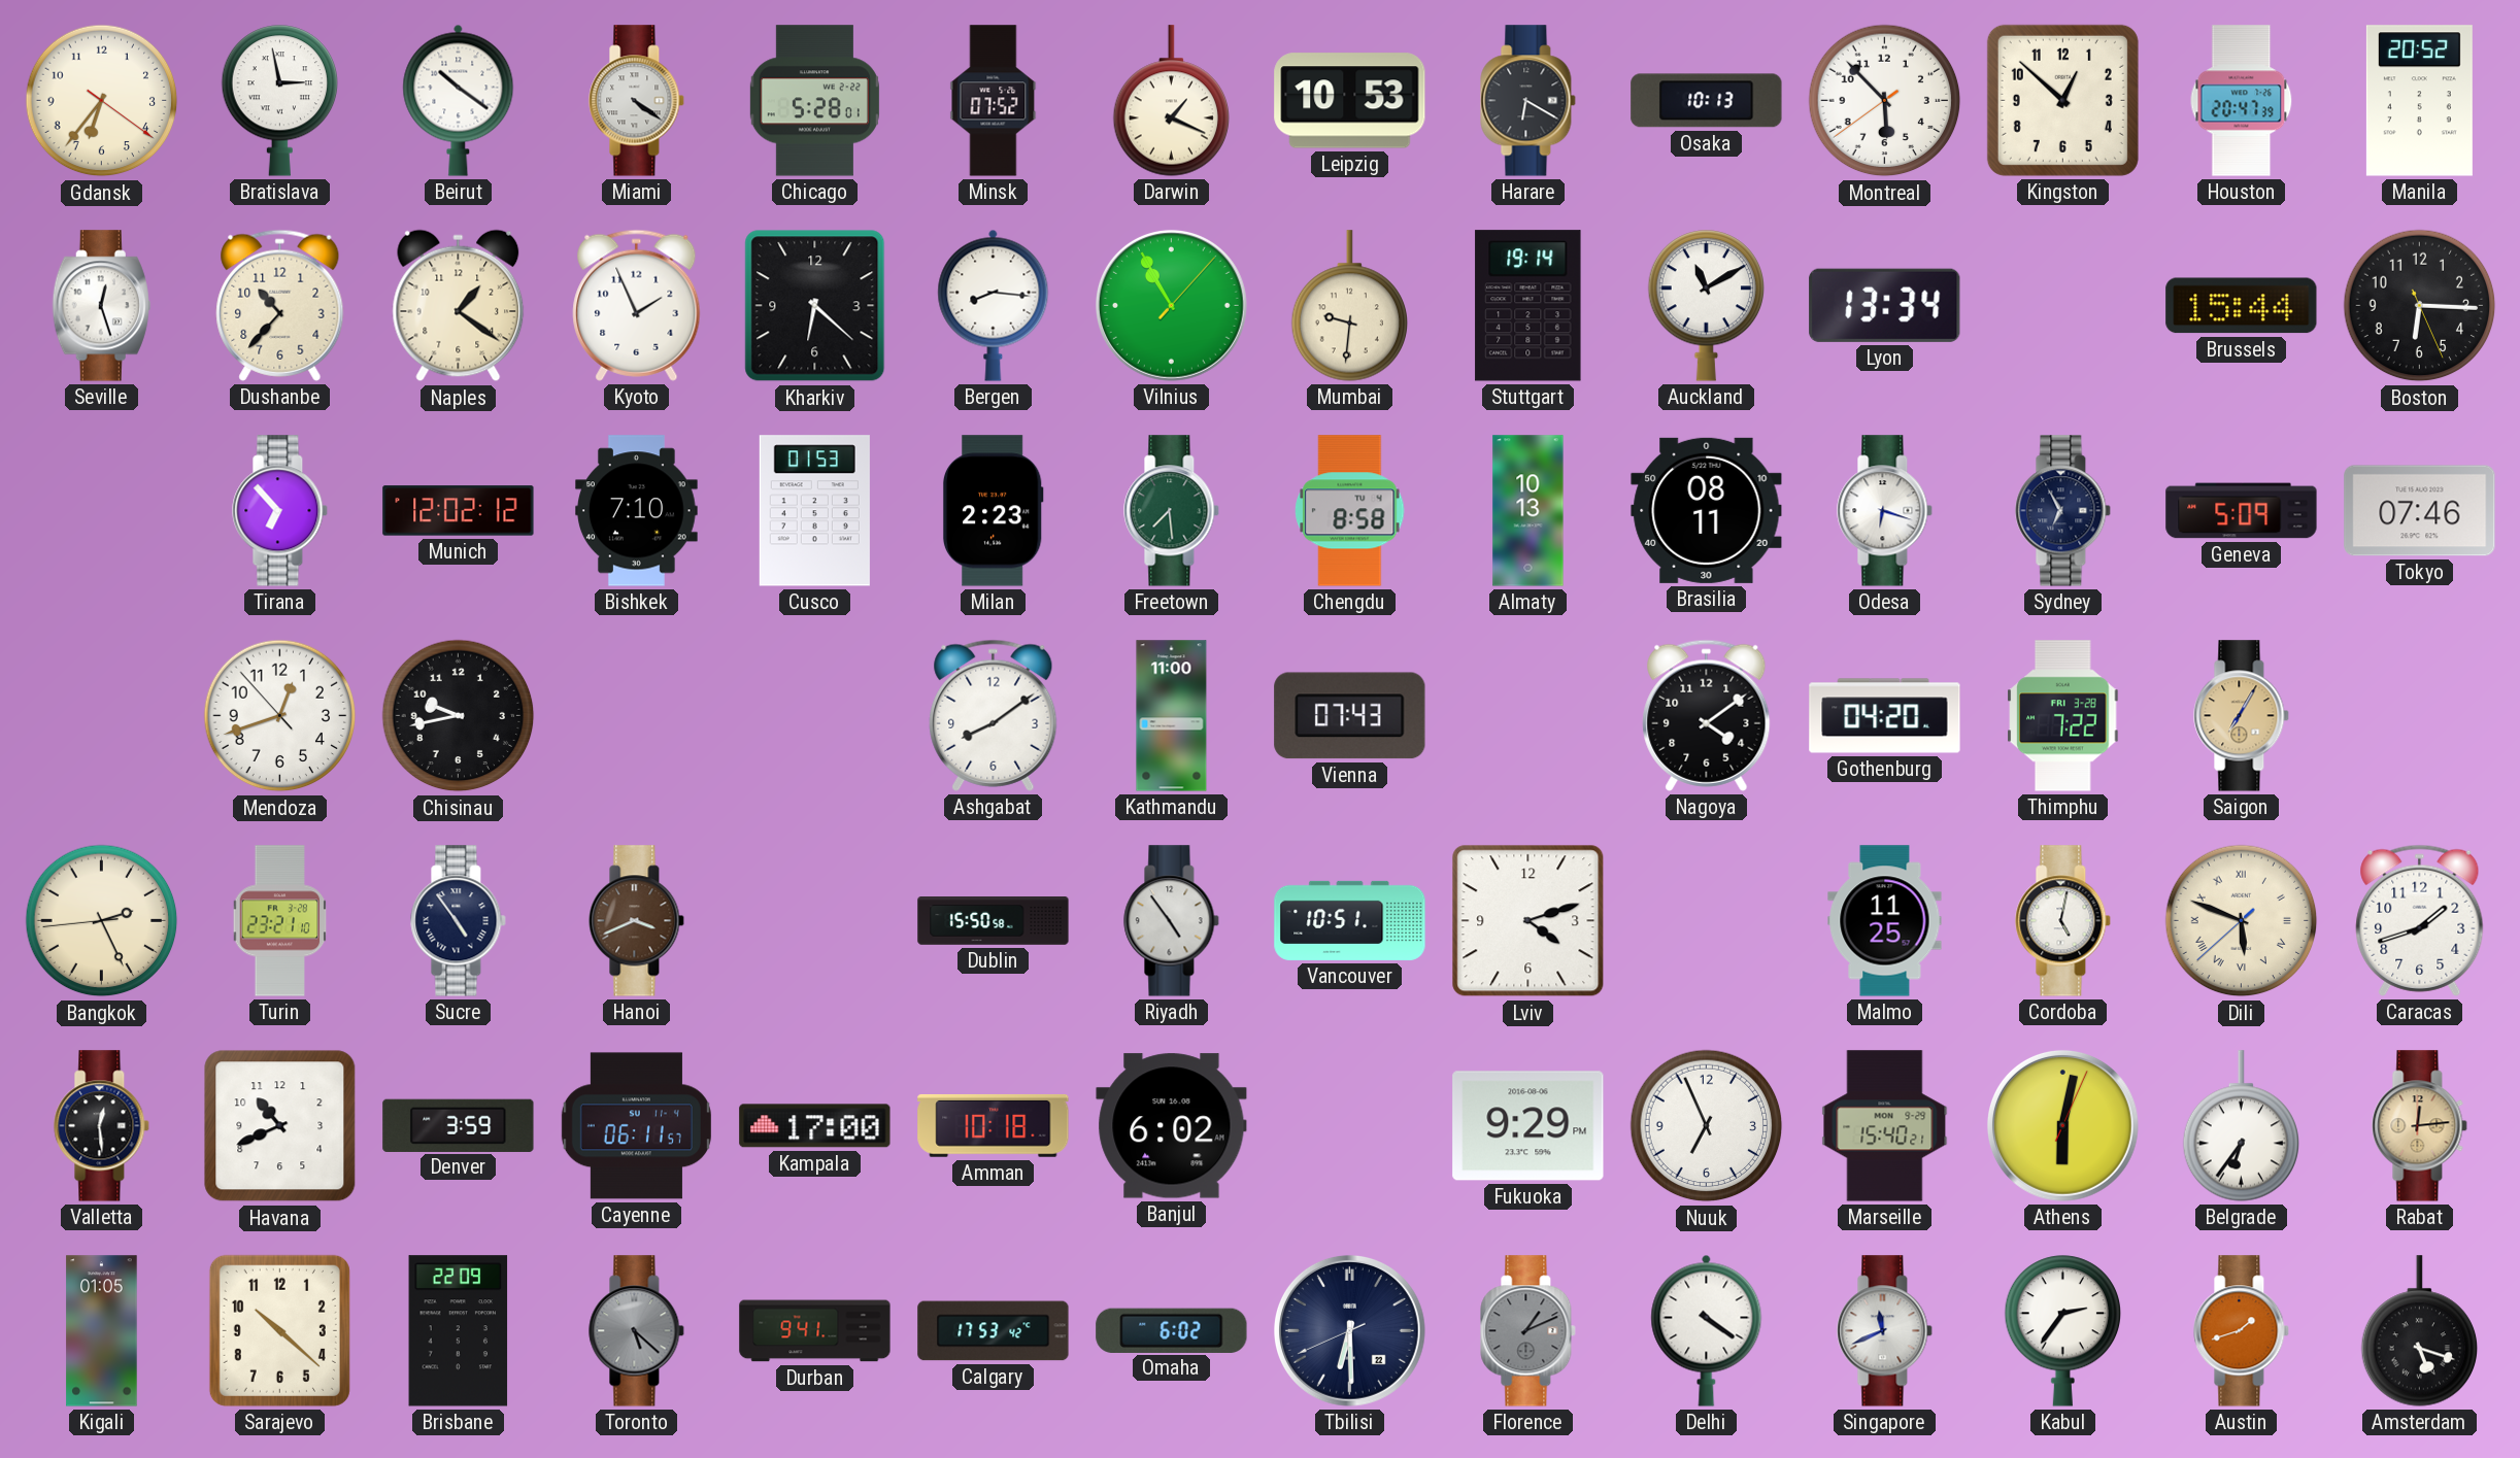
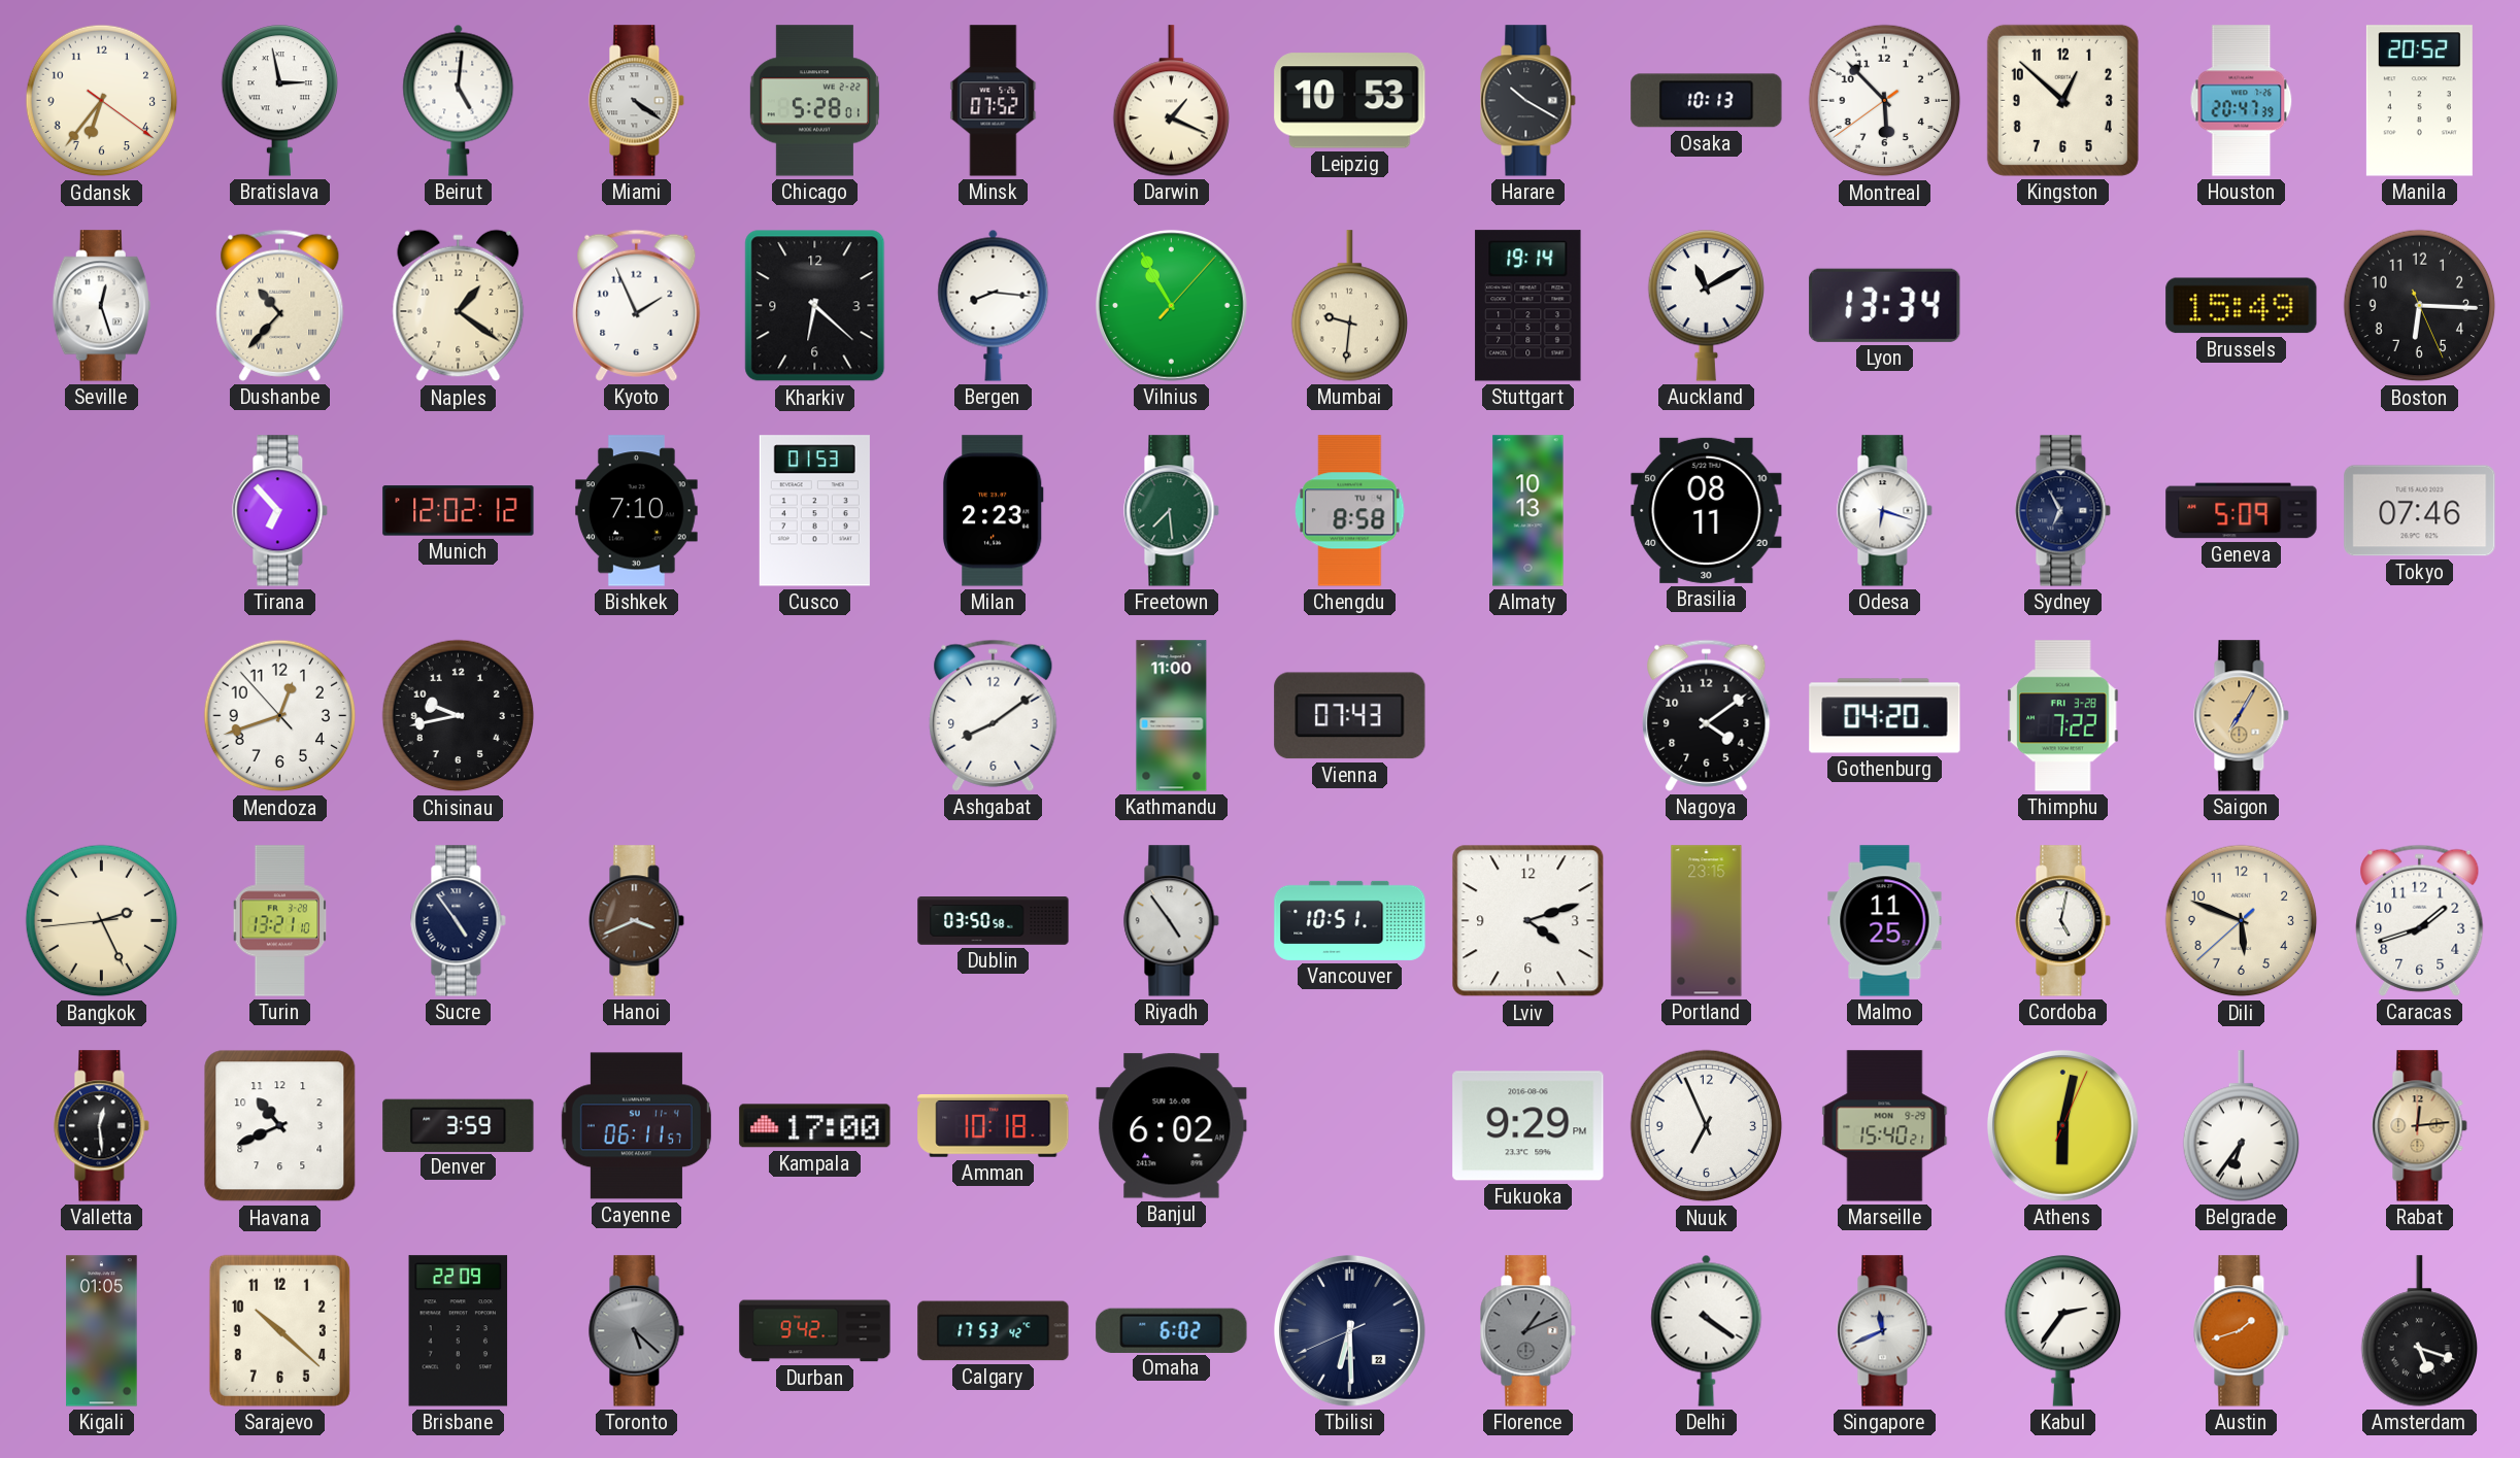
Beirut: 10:21 -> 5:01 (459, 100)
Harare: 6:20 -> 10:20 (1528, 101)
Dushanbe numerals: Arabic -> Roman (280, 305)
Brussels: 15:44 -> 15:49 (2242, 306)
Turin: 23:21 -> 13:21 (280, 921)
Dublin: 15:50 -> 03:50 (994, 921)
Portland: none -> 23:15 (1707, 921)
Dili numerals: Roman -> Arabic (2242, 921)
Durban: 9:41 -> 9:42 (815, 1331)
